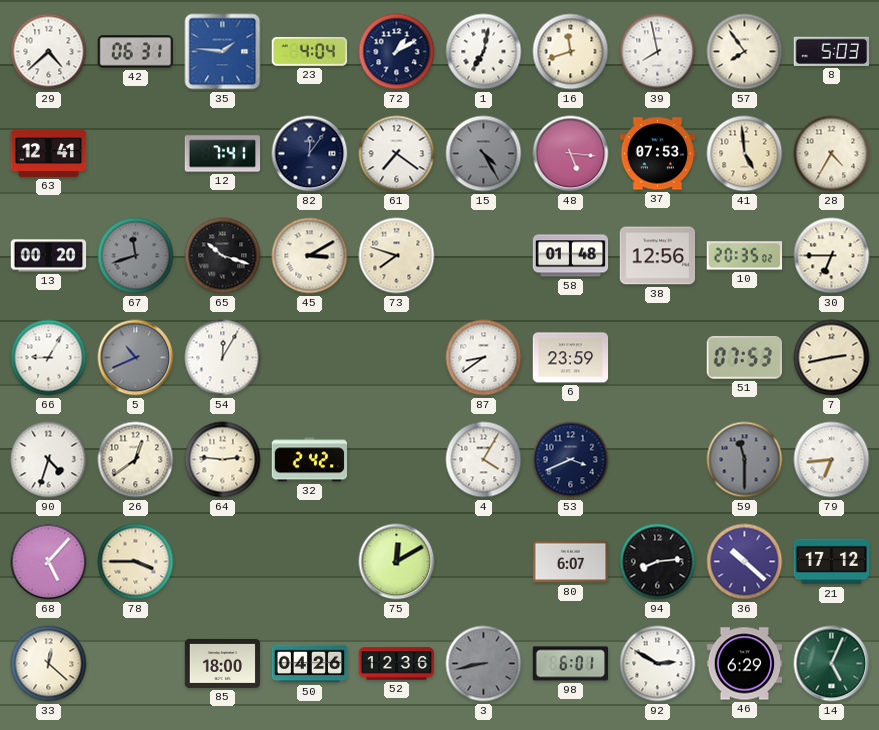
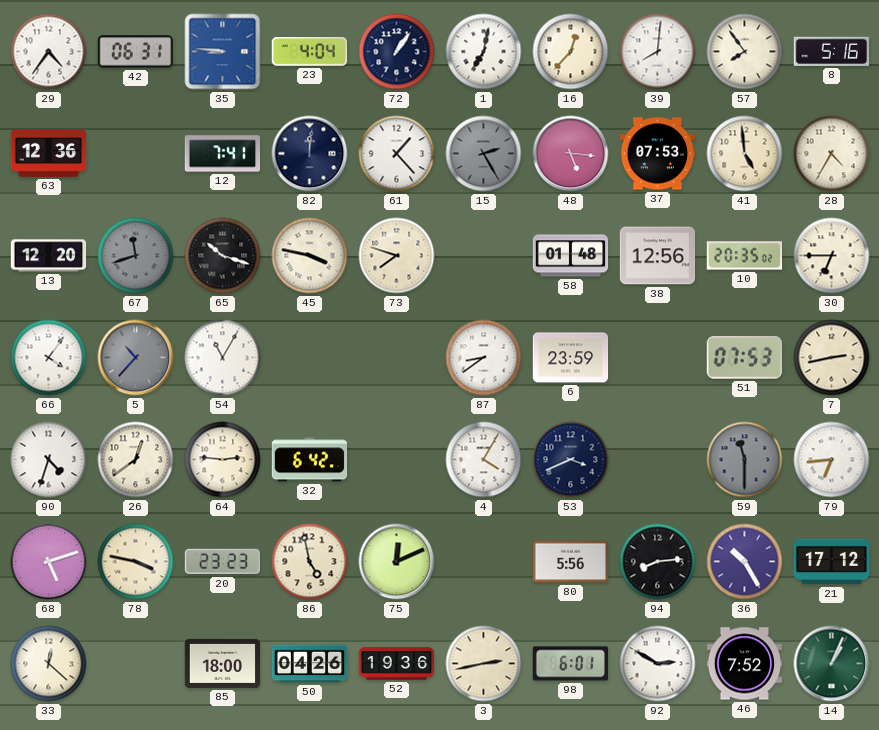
29: 4:38 -> 4:36 (49, 52)
35: 1:46 -> 8:46 (223, 52)
72: 1:10 -> 1:06 (397, 52)
16: 11:42 -> 12:37 (571, 52)
39: 7:58 -> 8:01 (658, 52)
8: 5:03 -> 5:16 (832, 51)
63: 12:41 -> 12:36 (49, 153)
82: 12:06 -> 12:01 (310, 154)
61: 7:21 -> 1:23 (397, 154)
15: 4:25 -> 2:25 (484, 154)
13: 00:20 -> 12:20 (49, 256)
45: 3:10 -> 3:47 (310, 256)
66: 9:05 -> 4:06 (49, 358)
5: 10:41 -> 10:37 (136, 358)
54: 12:05 -> 11:05 (223, 358)
32: 2:42 -> 6:42 (310, 460)
68: 5:07 -> 5:12 (49, 562)
78: 3:45 -> 3:47 (136, 562)
20: none -> 23:23 (223, 562)
86: none -> 4:58 (310, 562)
75: 12:10 -> 12:11 (397, 562)
80: 6:07 -> 5:56 (571, 562)
36: 10:22 -> 10:25 (745, 562)
52: 12:36 -> 19:36 (397, 664)
3: 8:43 -> 2:43 (484, 664)
3 dial: grey -> cream (484, 664)
46: 6:29 -> 7:52 (745, 664)
14: 5:04 -> 1:04 (832, 664)
